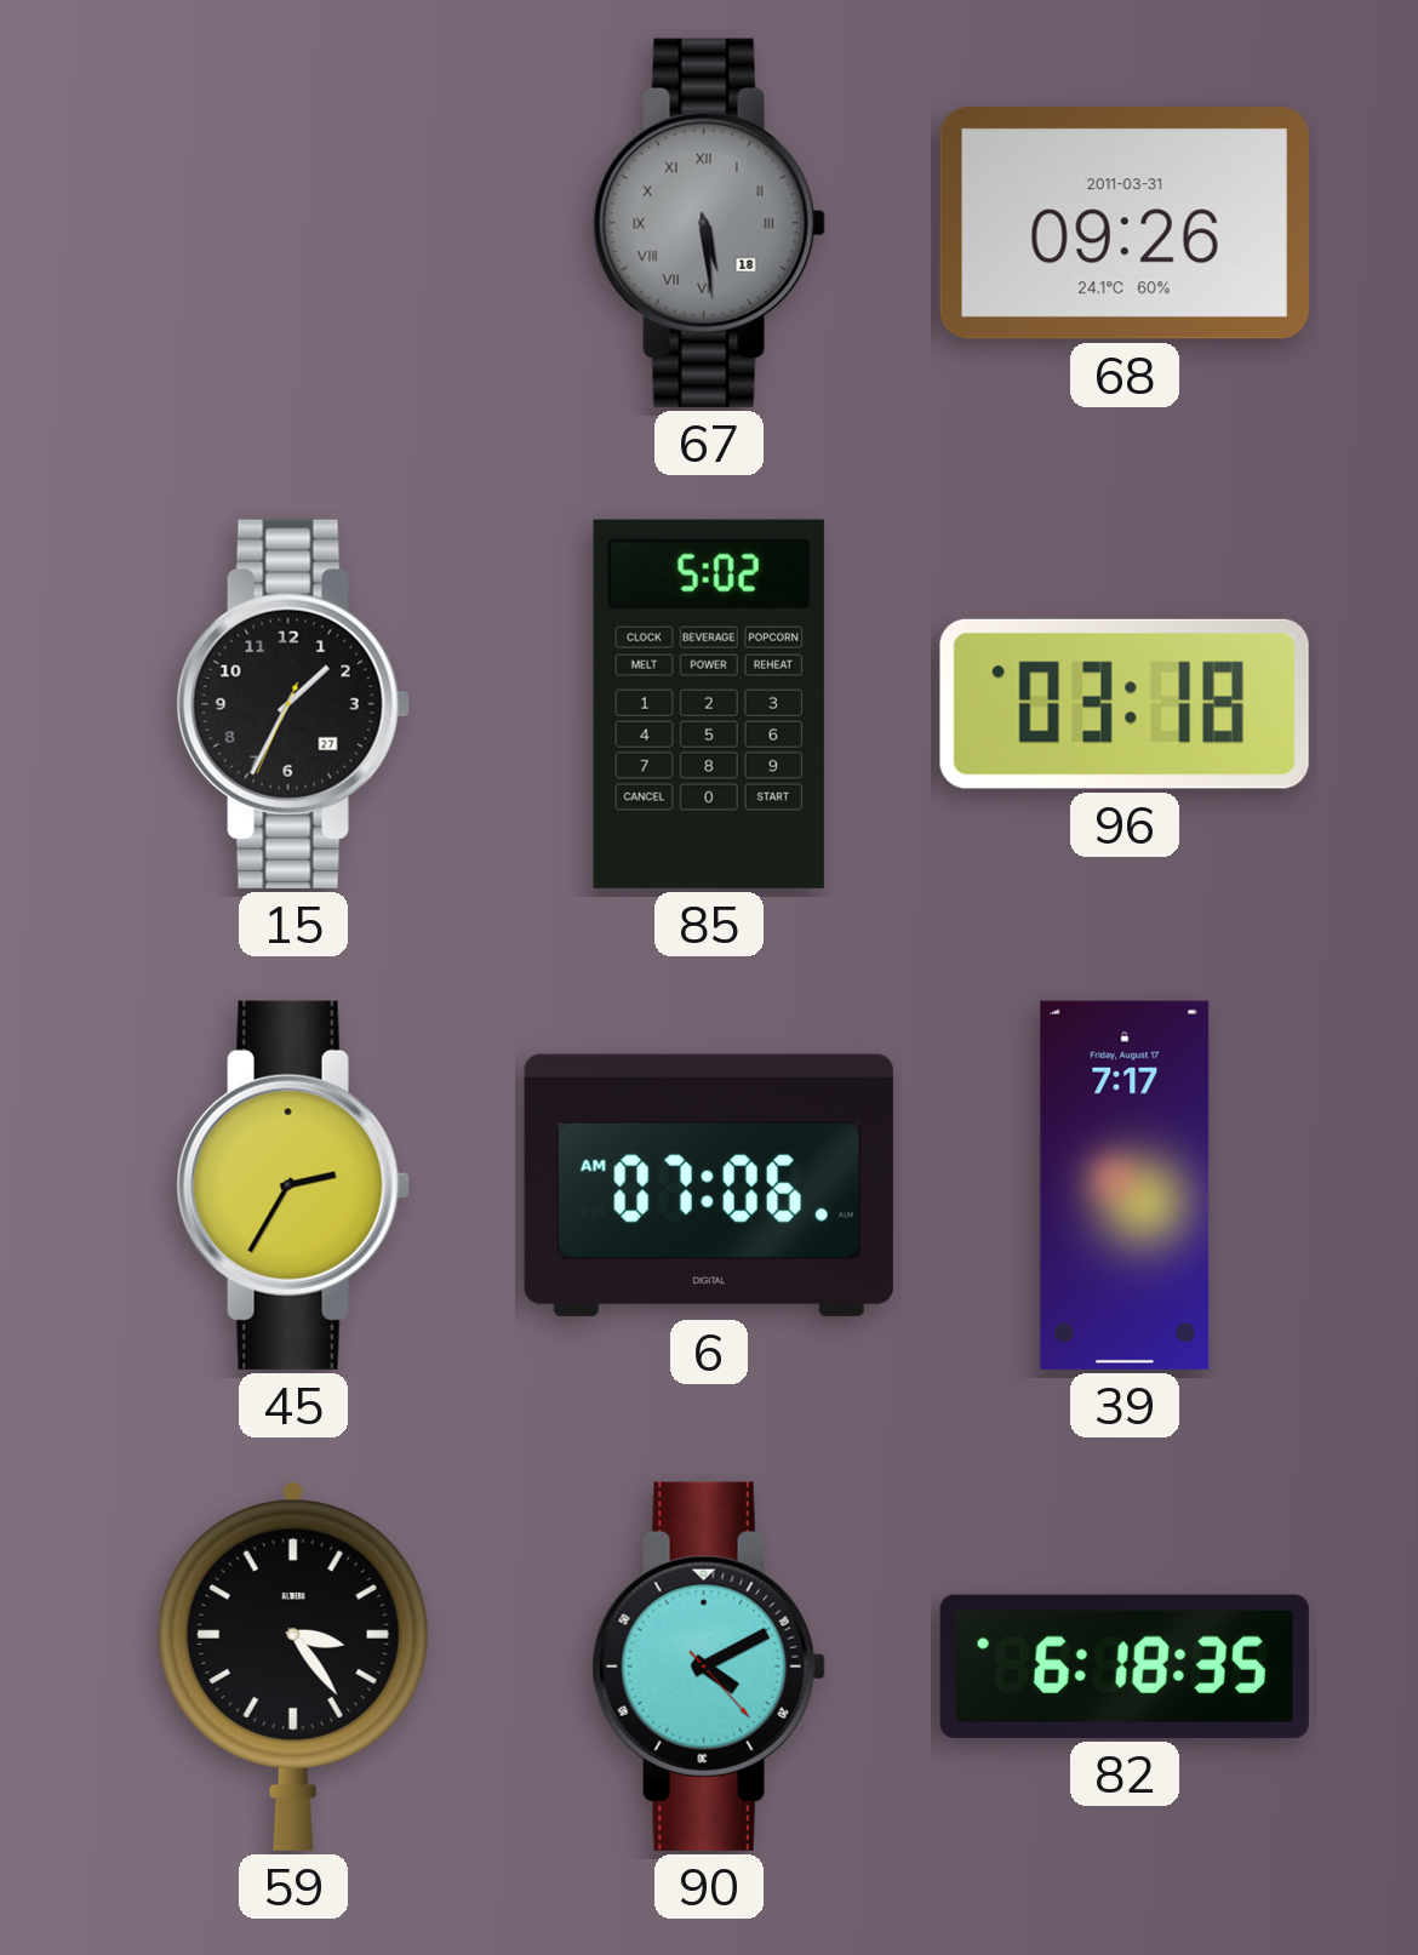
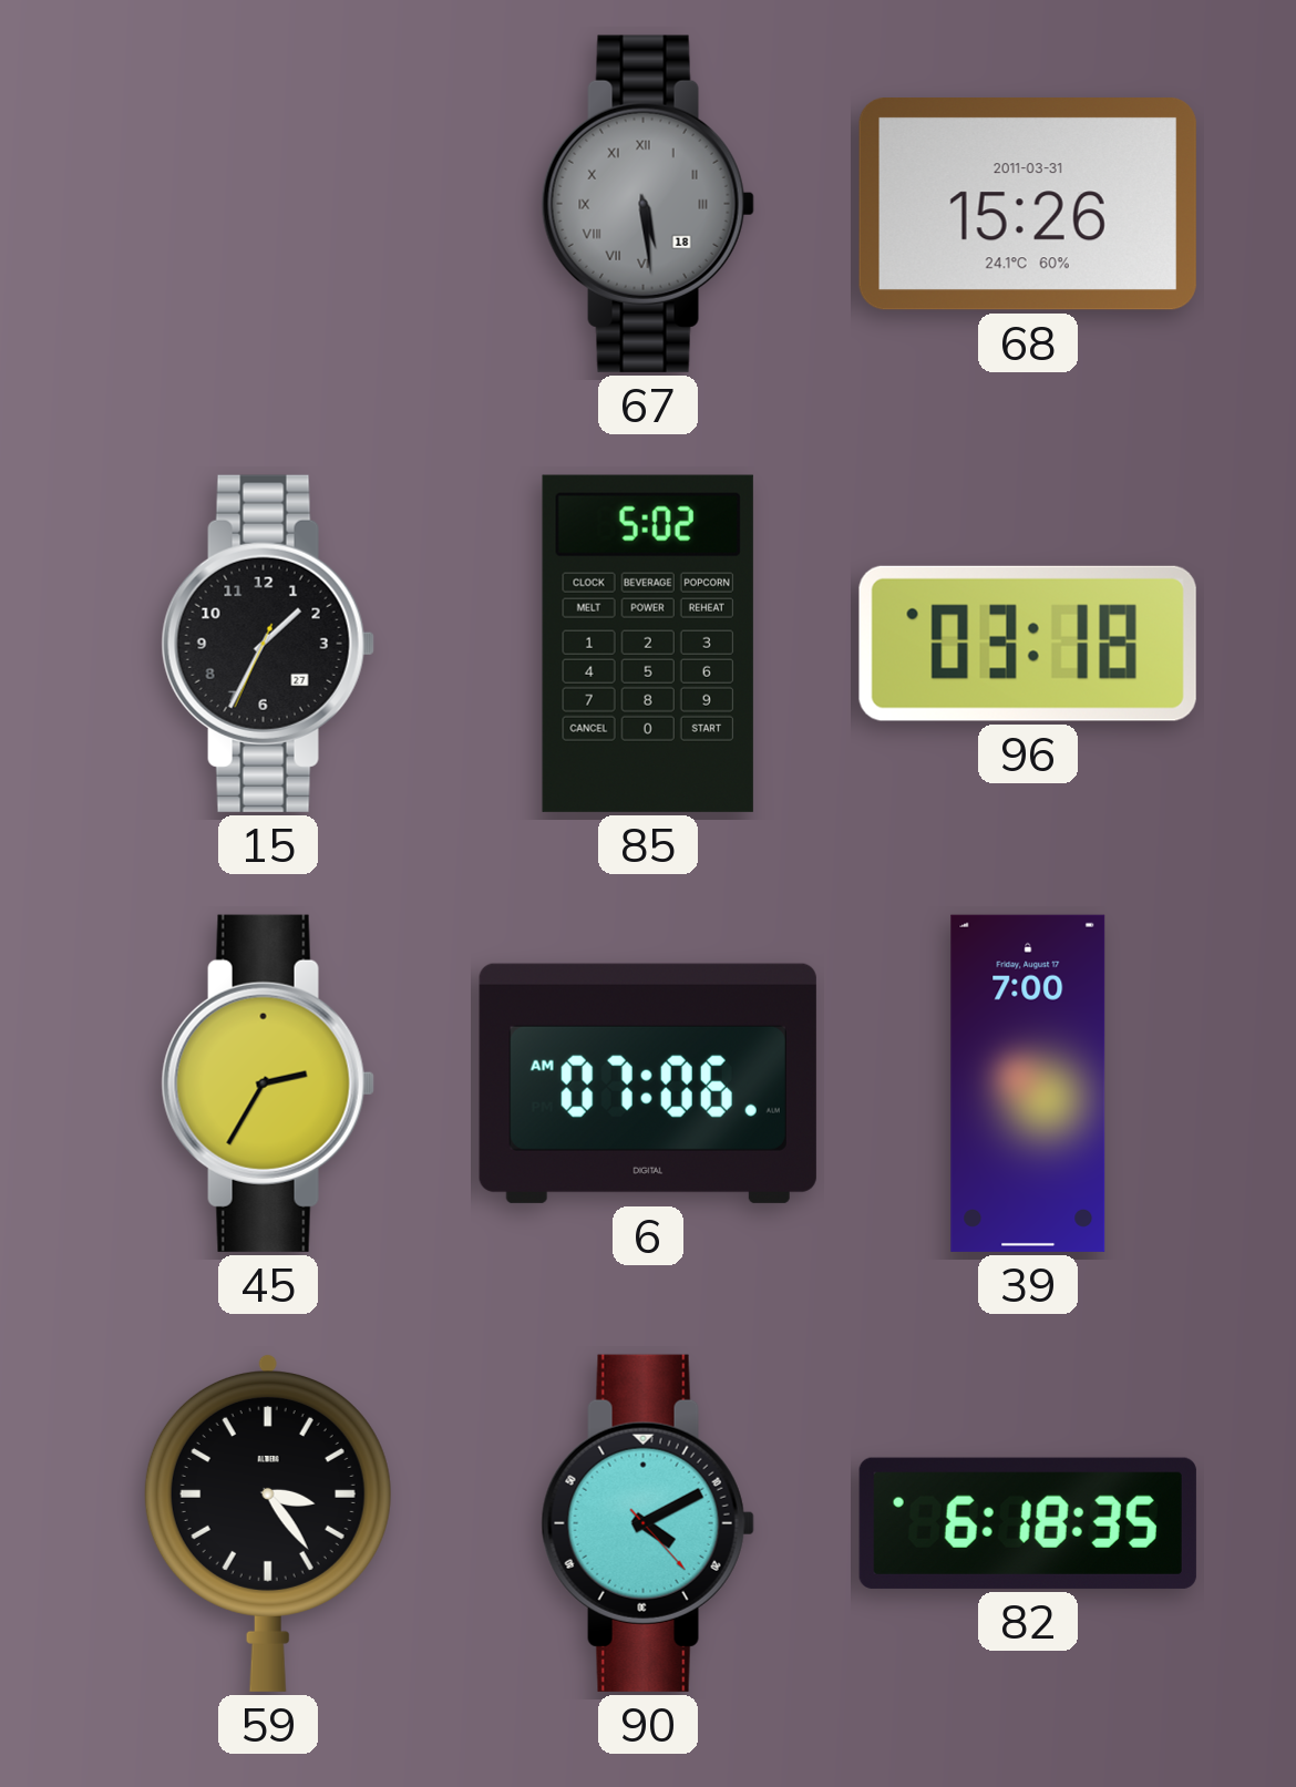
68: 09:26 -> 15:26 (1028, 204)
39: 7:17 -> 7:00 (1028, 1084)
